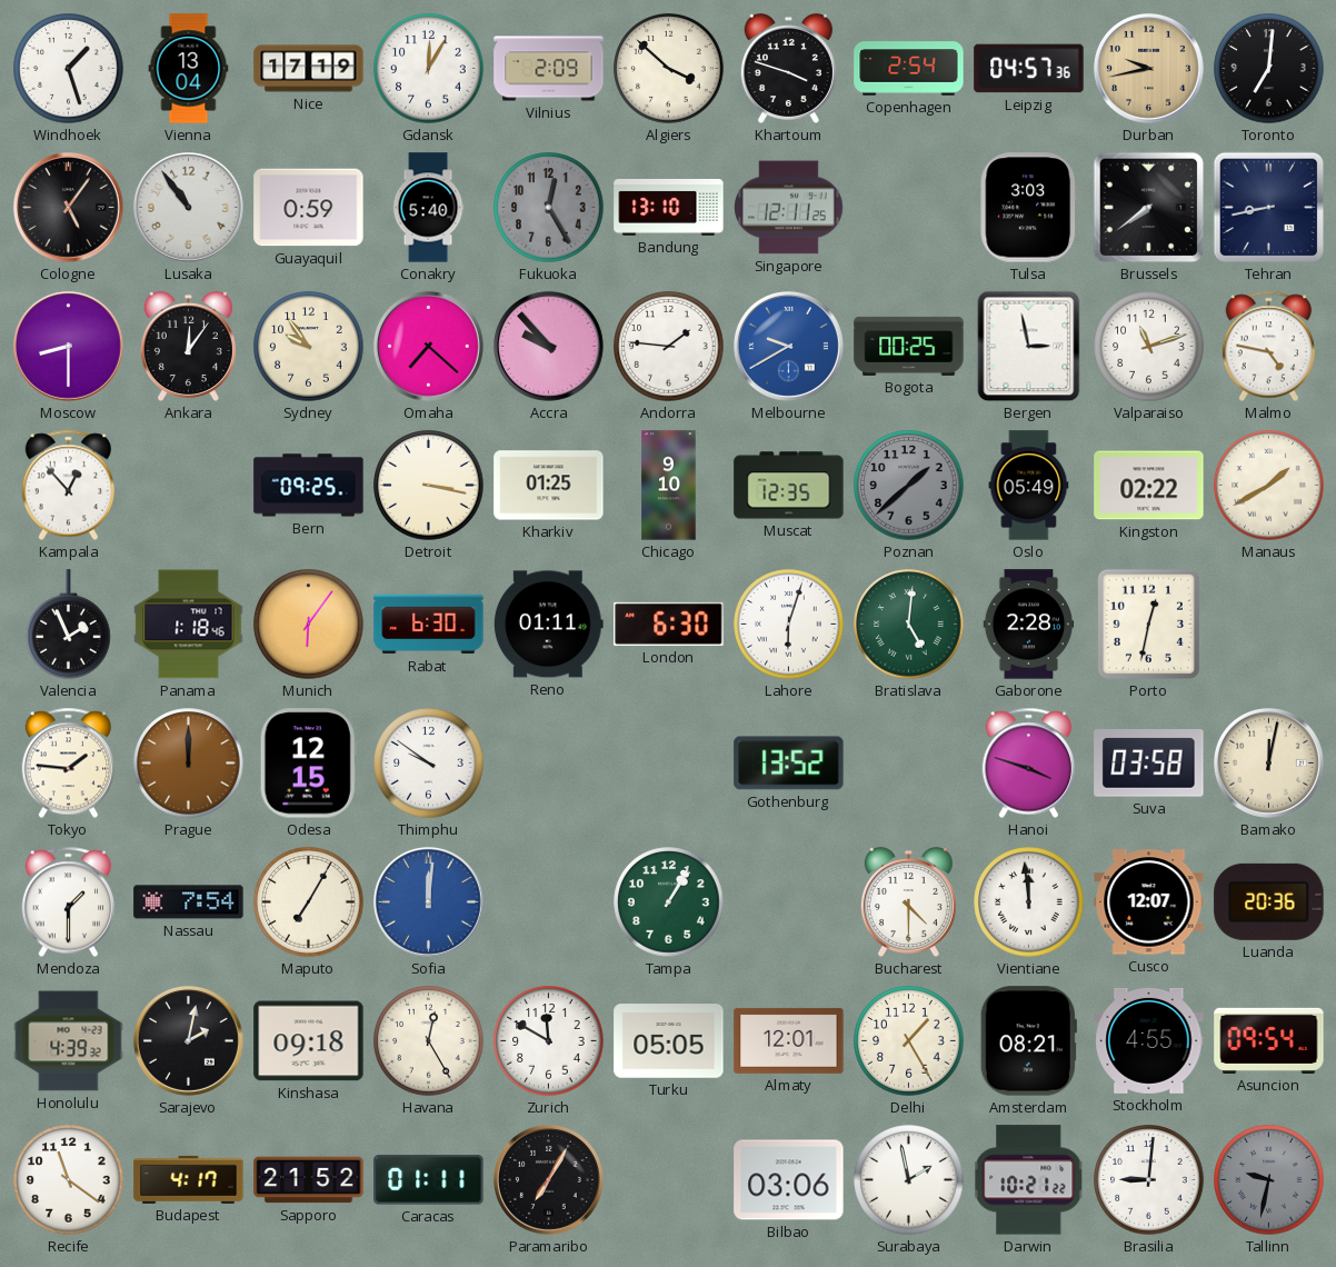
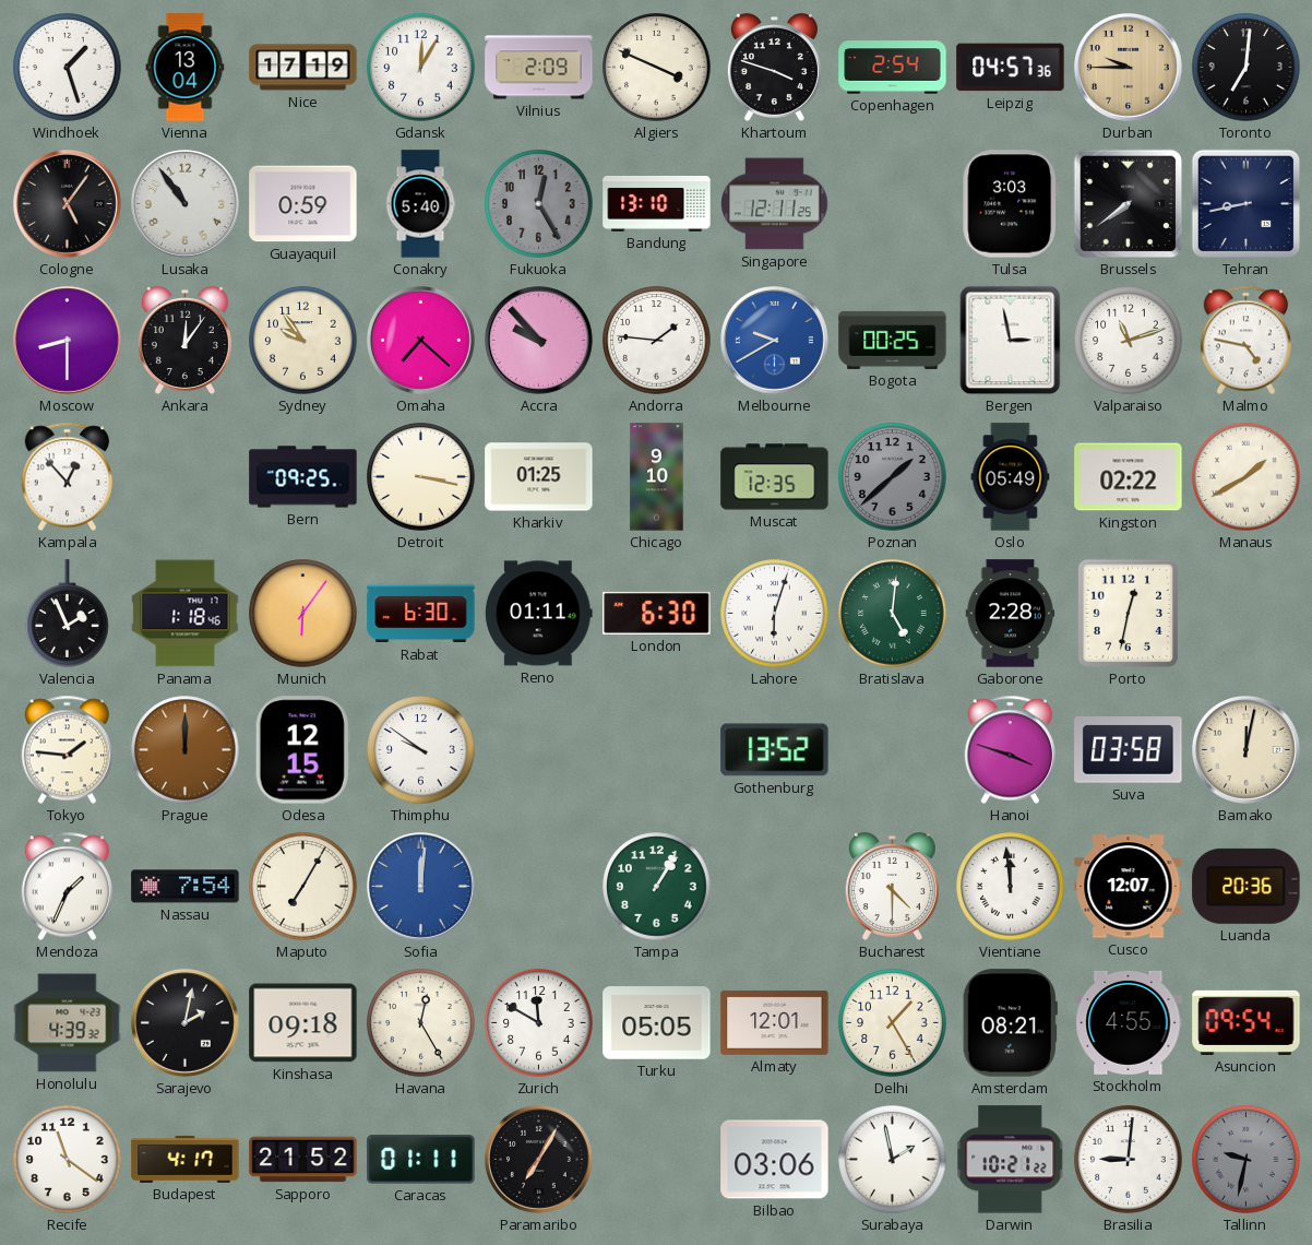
Algiers: 3:52 -> 3:49 (657, 68)
Durban: 9:43 -> 9:45 (1128, 67)
Mendoza: 1:30 -> 1:34 (68, 887)
